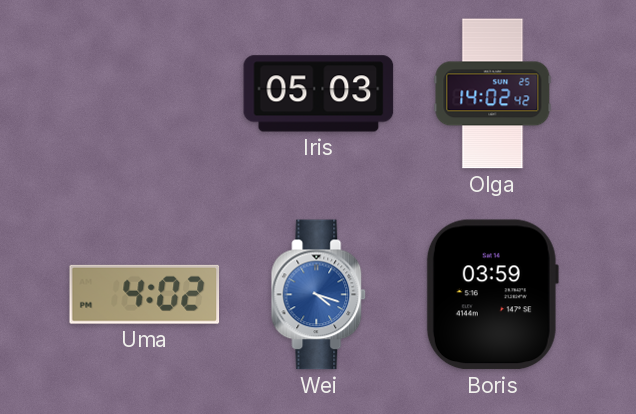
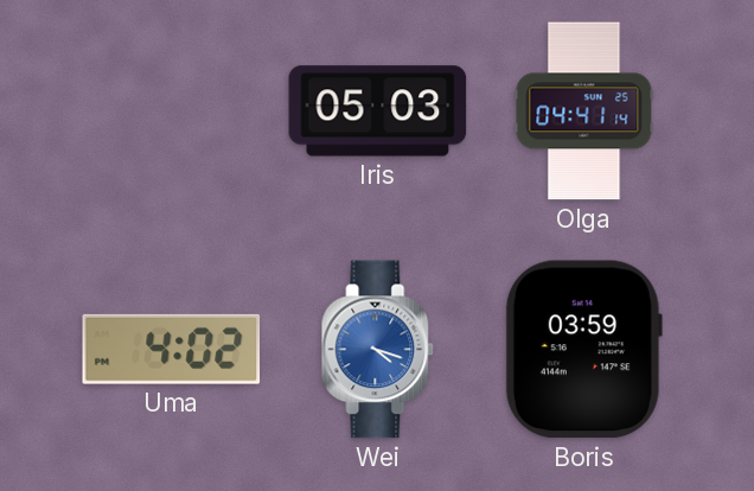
Olga: 14:02 -> 04:41 (584, 111)
